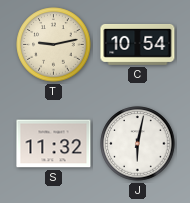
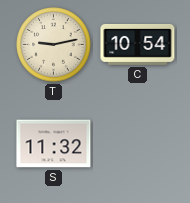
J: 6:02 -> none (138, 144)
